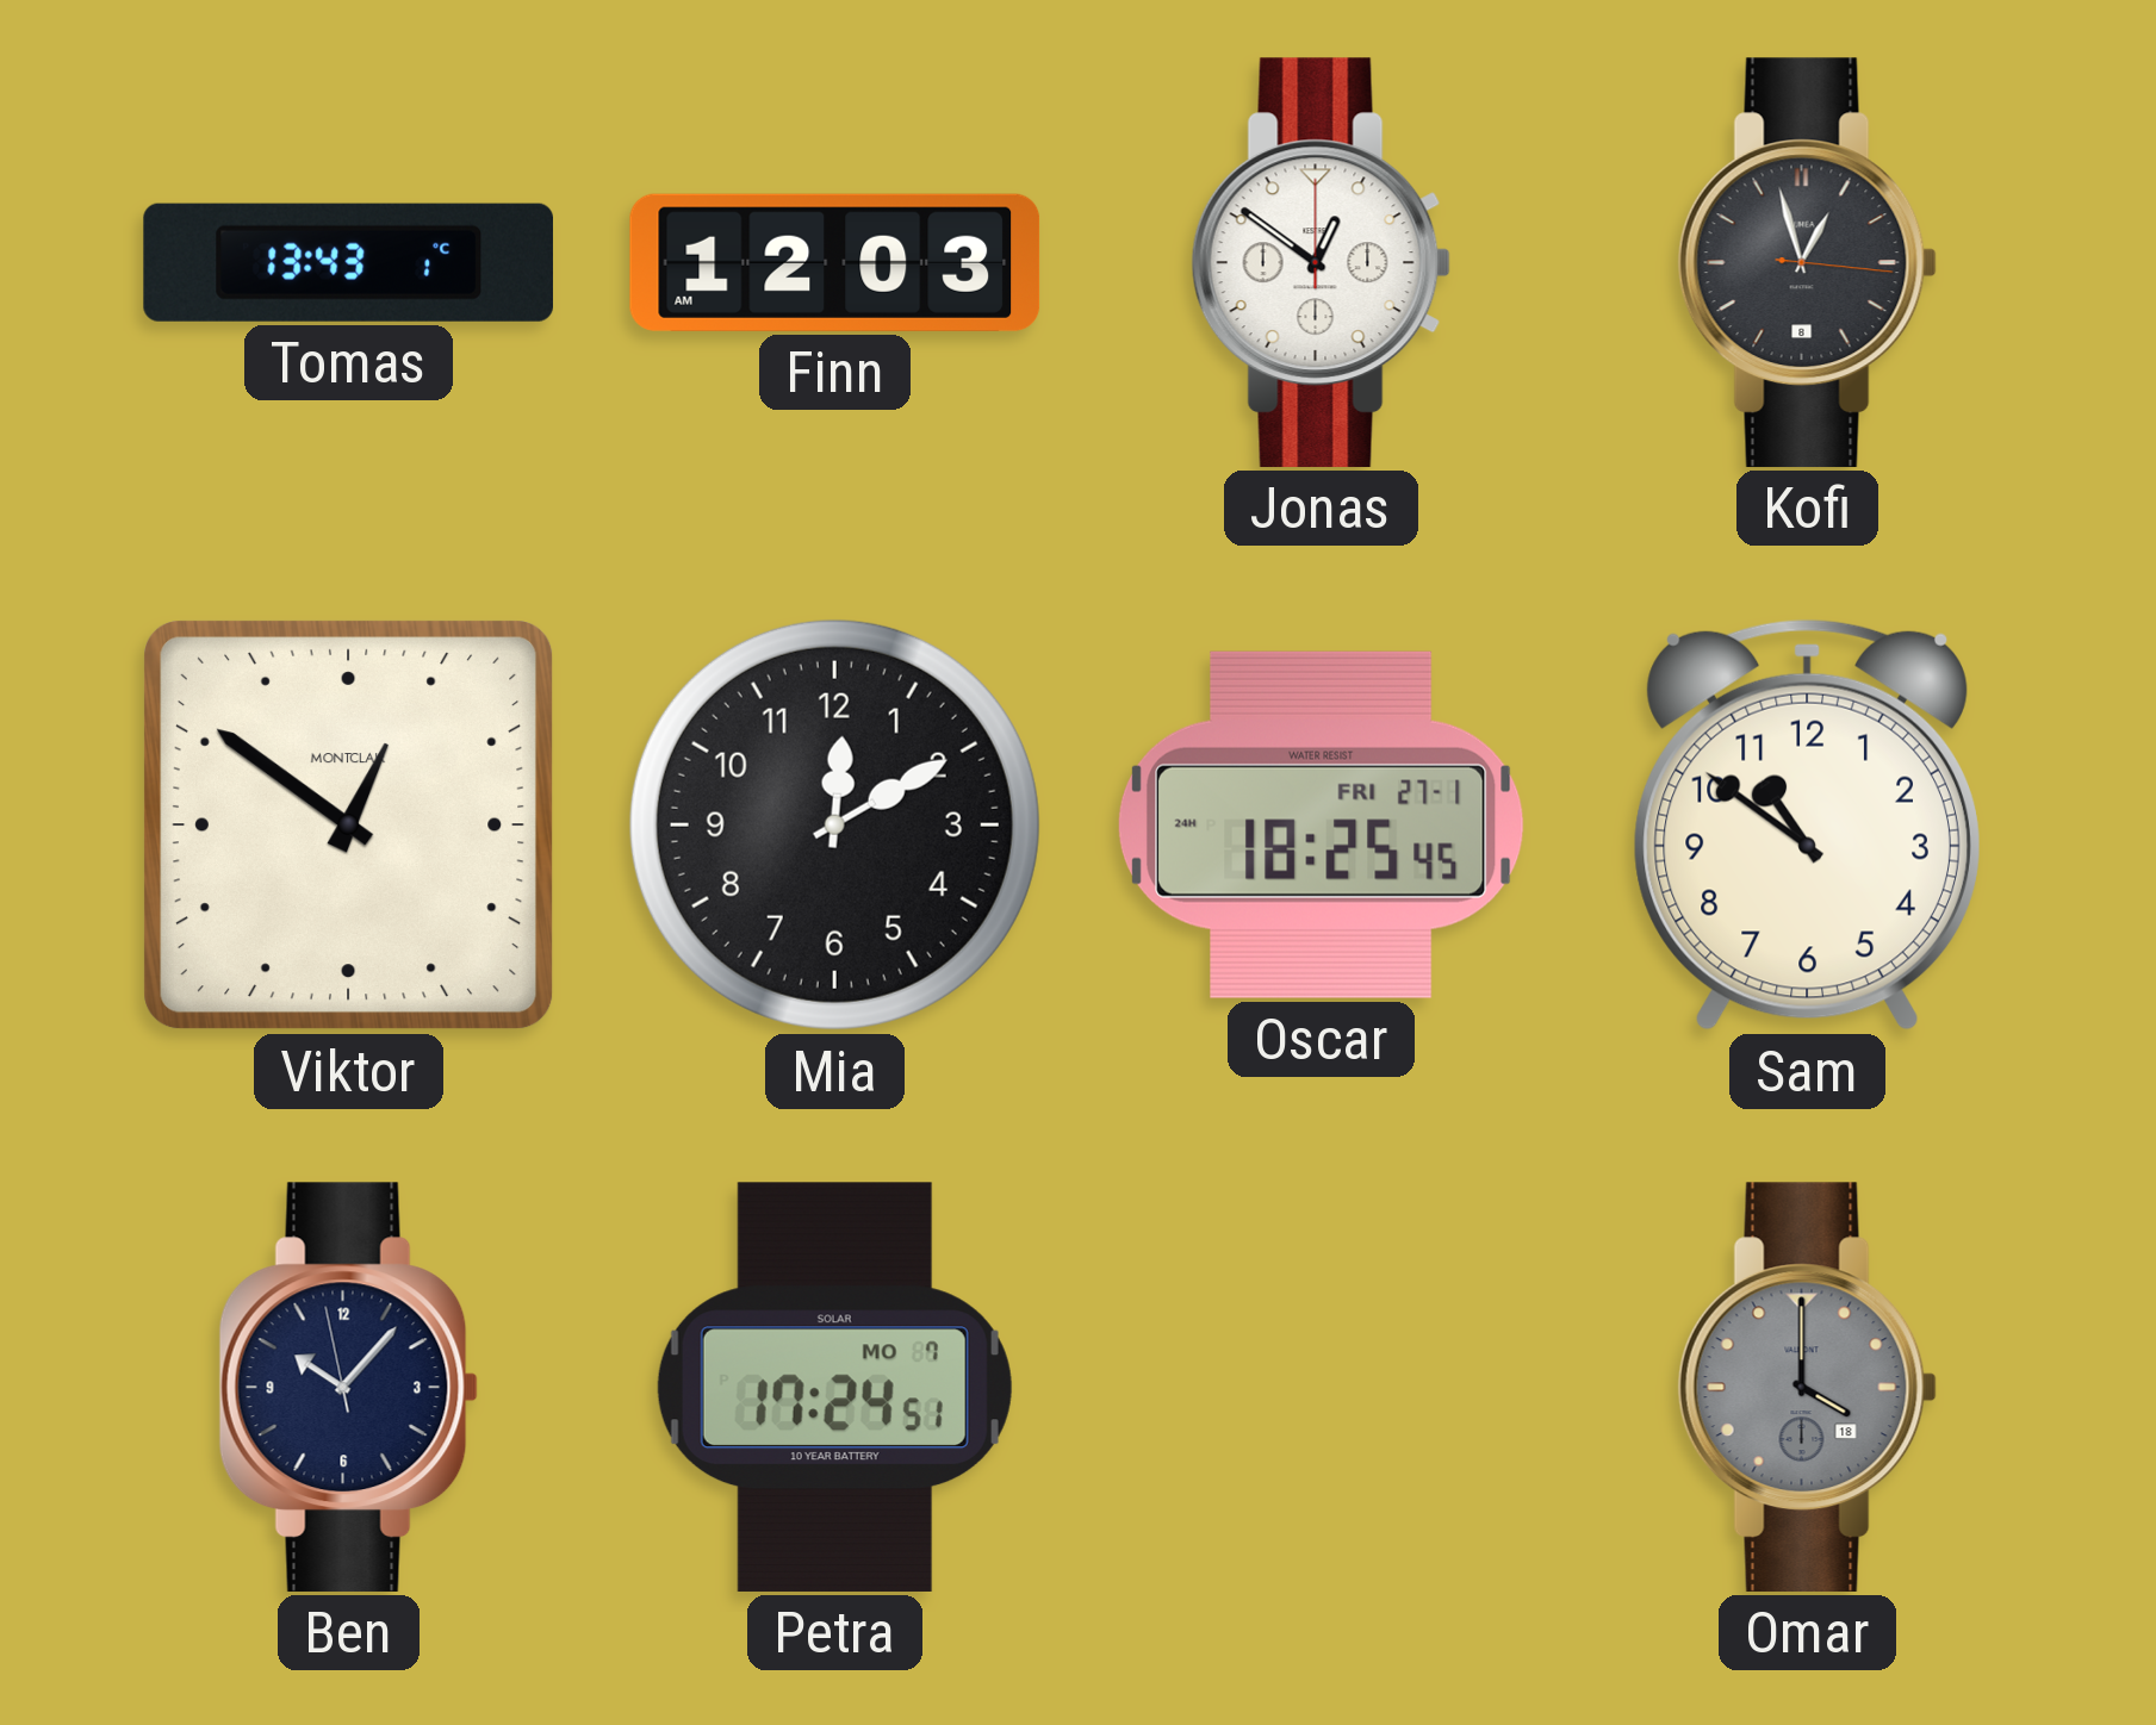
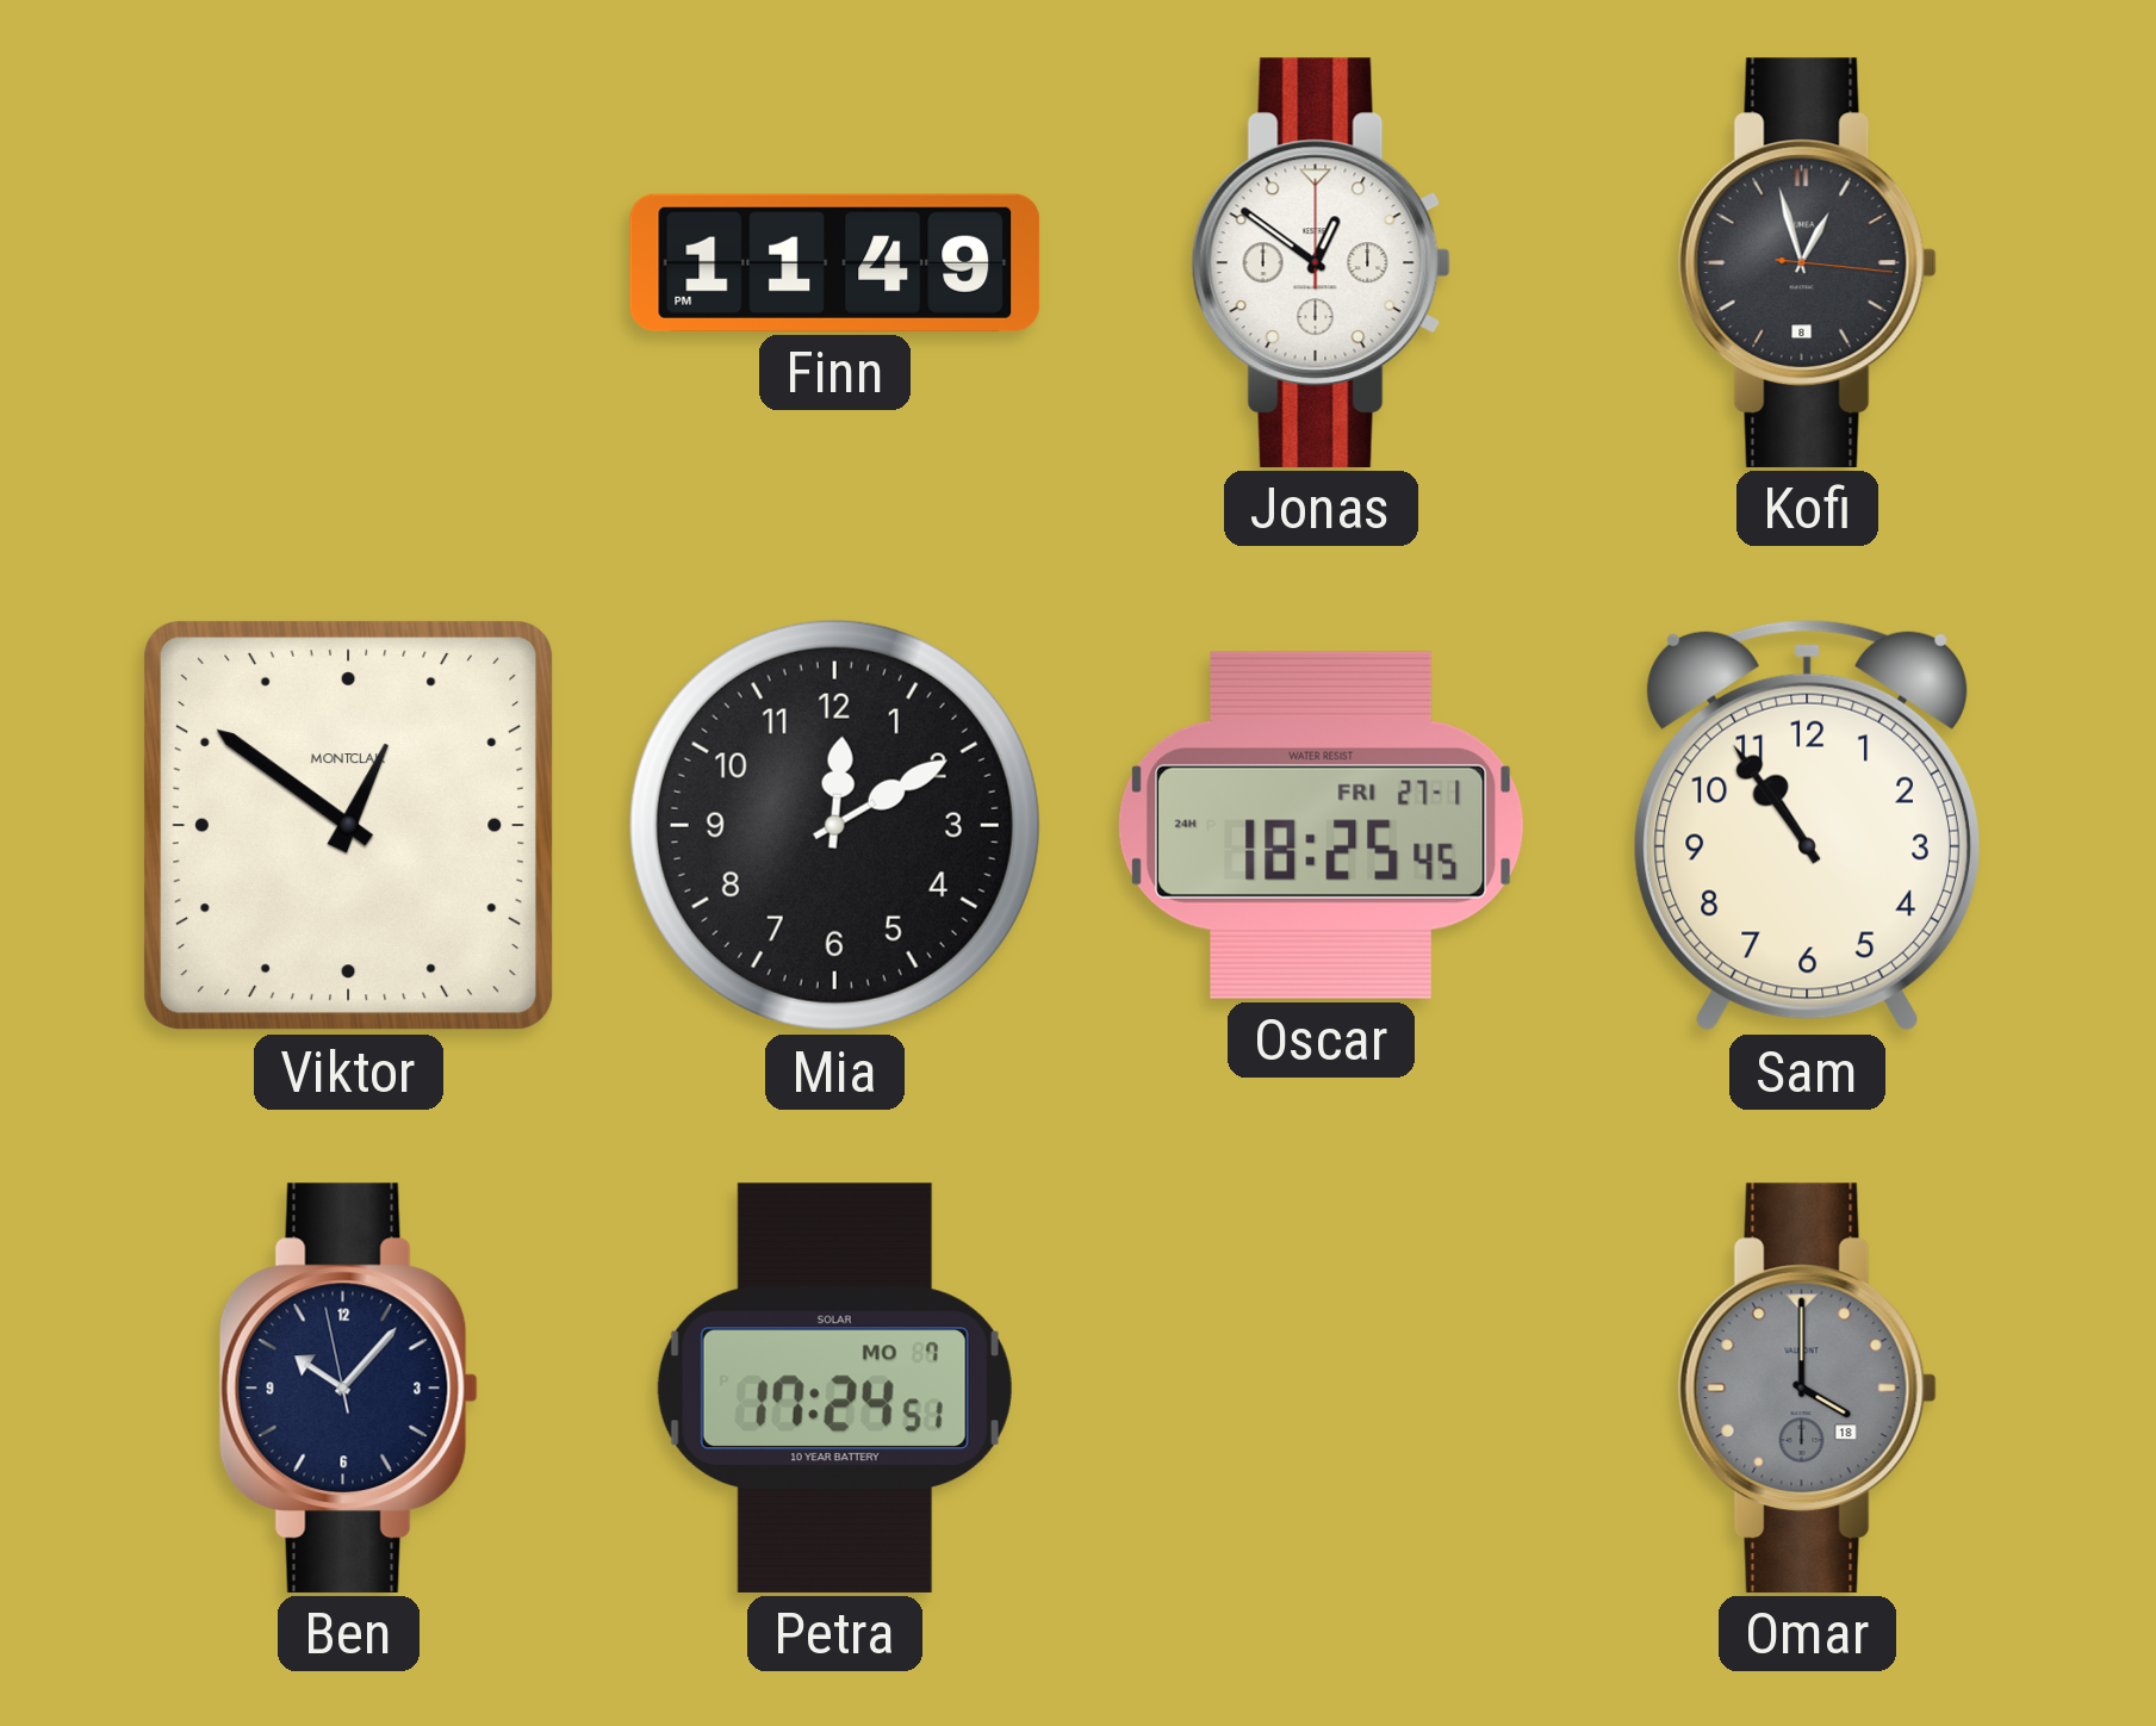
Tomas: 13:43 -> none (348, 262)
Finn: 12:03 -> 11:49 (835, 262)
Sam: 10:51 -> 10:54 (1807, 825)
